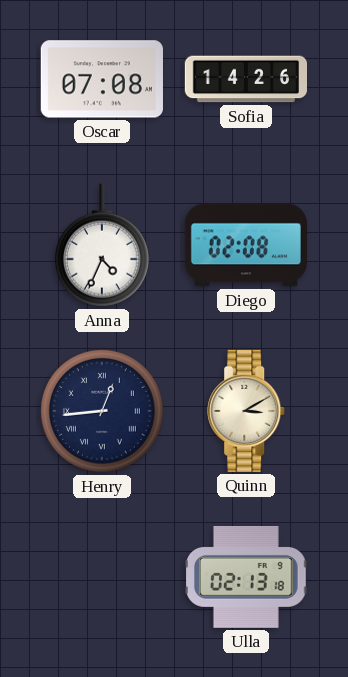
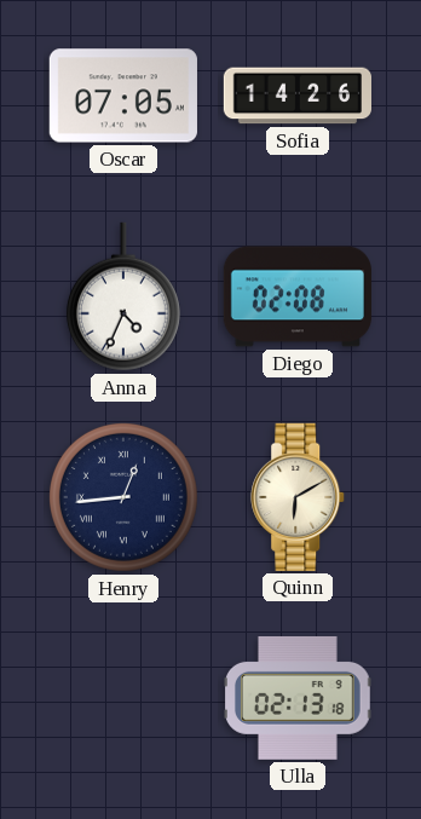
Oscar: 07:08 -> 07:05 (123, 96)
Quinn: 3:10 -> 6:10 (299, 497)
